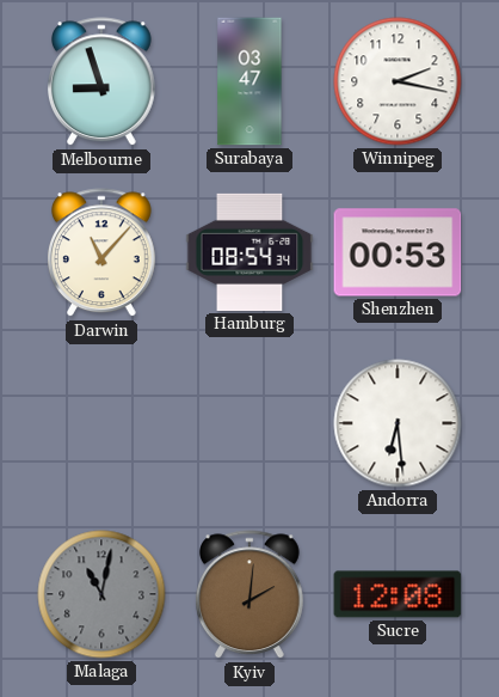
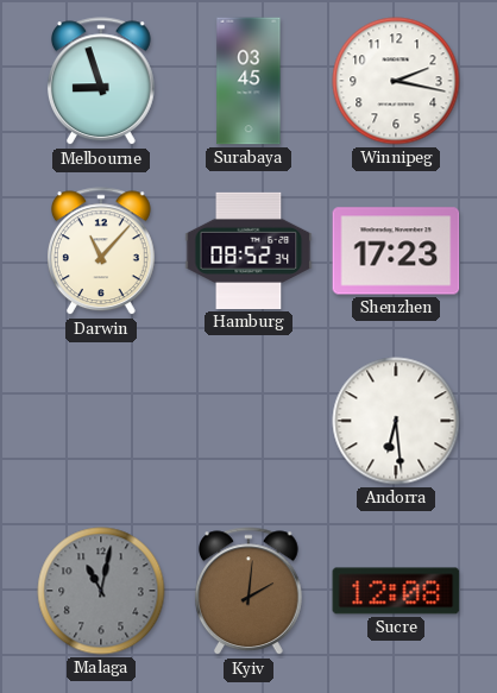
Surabaya: 03:47 -> 03:45 (248, 81)
Hamburg: 08:54 -> 08:52 (248, 251)
Shenzhen: 00:53 -> 17:23 (396, 251)
